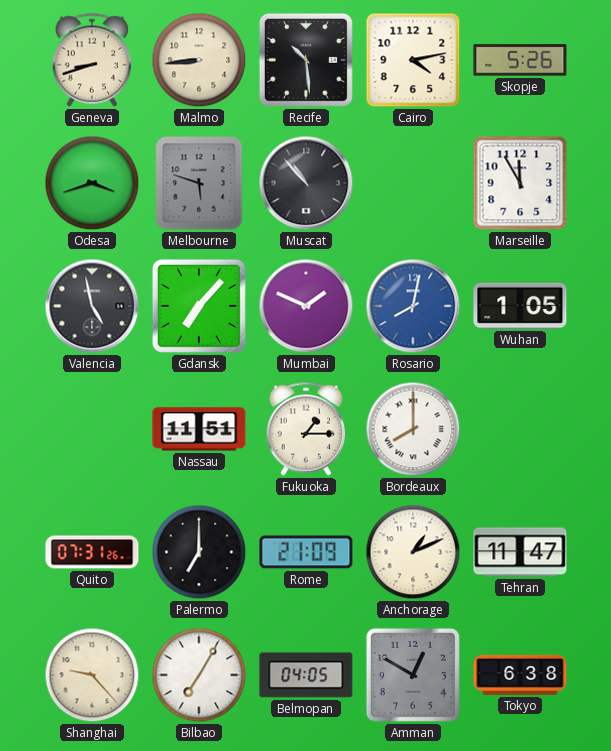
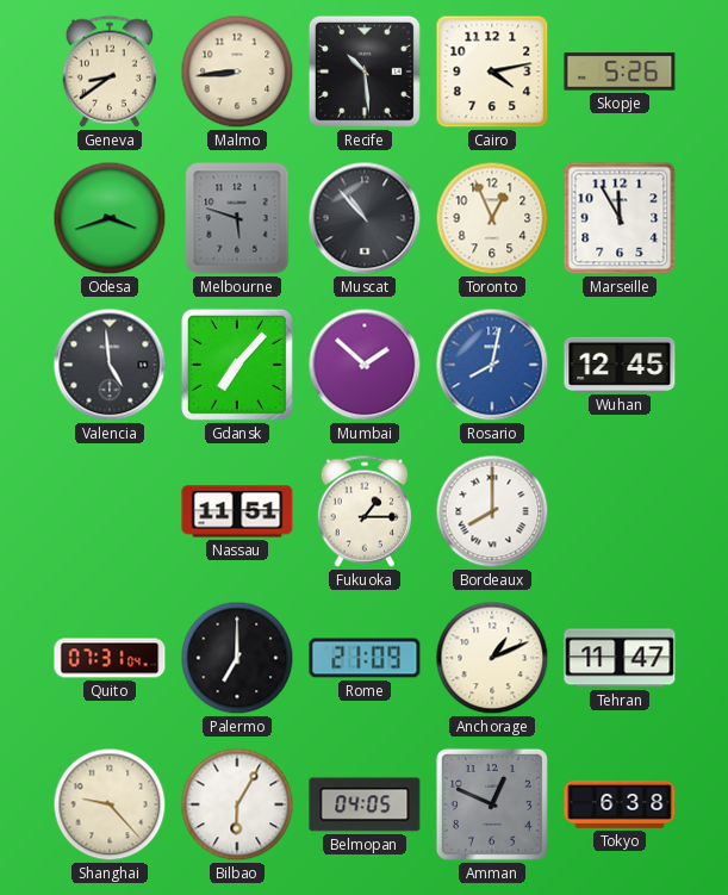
Geneva: 8:42 -> 8:39 (110, 72)
Toronto: none -> 12:56 (492, 218)
Valencia: 4:58 -> 4:59 (110, 365)
Mumbai: 1:49 -> 1:52 (365, 365)
Wuhan: 1:05 -> 12:45 (620, 365)
Quito: 07:31:26 -> 07:31:04 (110, 658)
Bilbao: 7:05 -> 6:05 (237, 804)
Amman: 12:50 -> 12:49 (492, 804)
